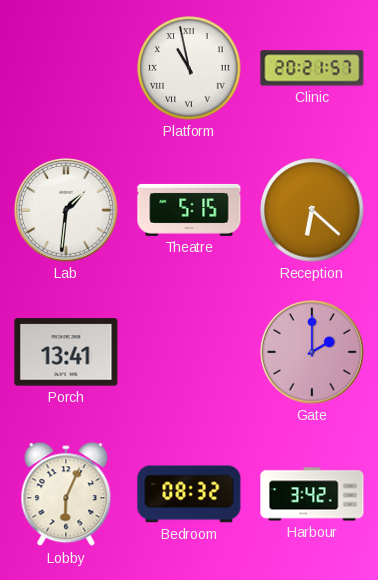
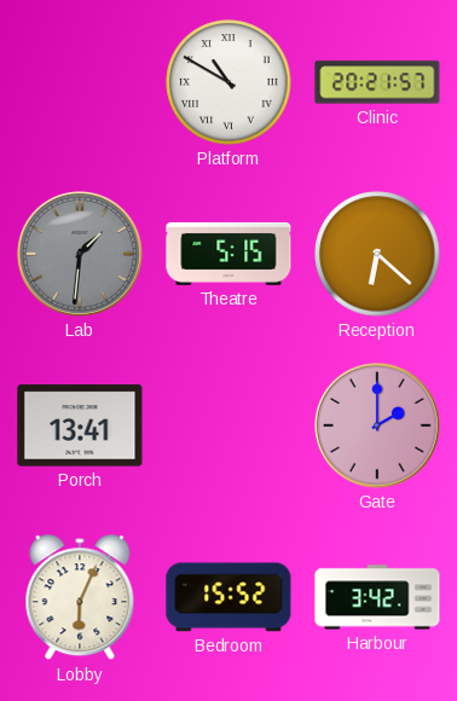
Platform: 10:58 -> 10:50 (228, 82)
Lab dial: white -> grey (80, 254)
Bedroom: 08:32 -> 15:52 (228, 597)
